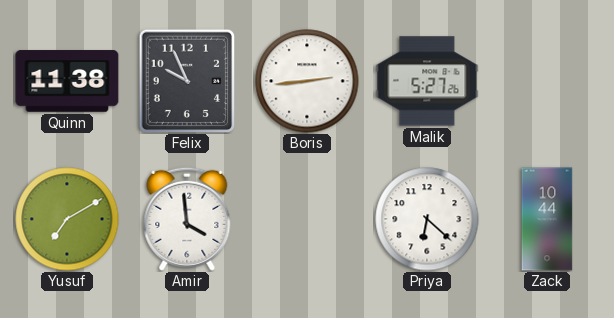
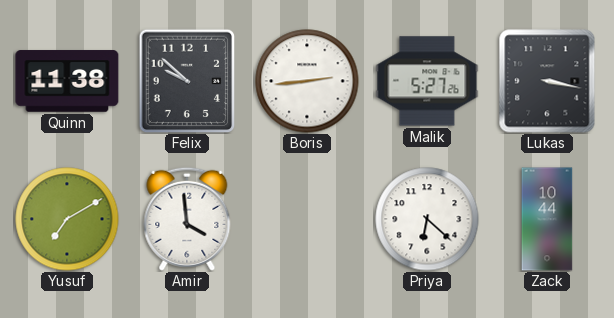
Felix: 9:56 -> 9:52 (187, 81)
Lukas: none -> 3:17 (547, 81)
